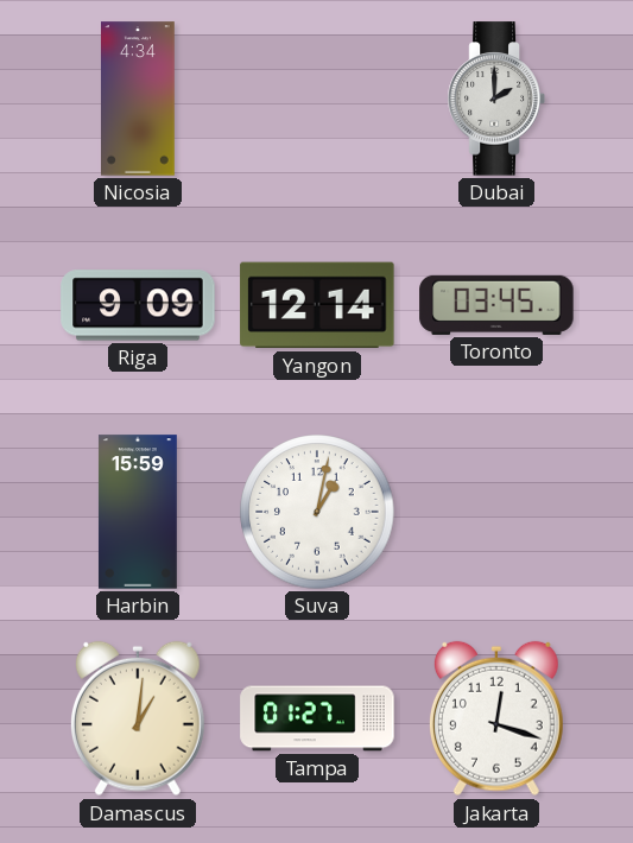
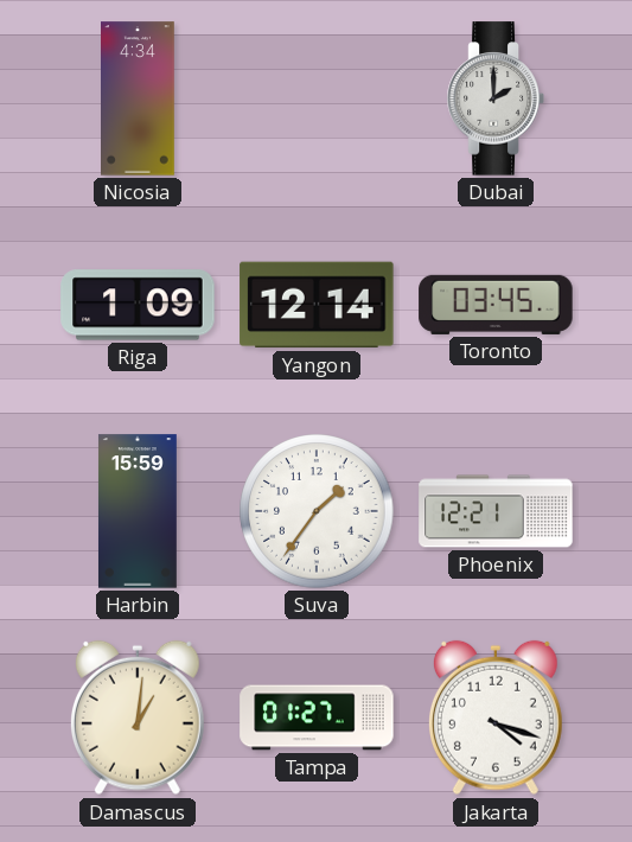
Riga: 9:09 -> 1:09 (138, 305)
Suva: 1:02 -> 1:36 (317, 511)
Phoenix: none -> 12:21 (496, 511)
Jakarta: 12:18 -> 4:18 (496, 717)
